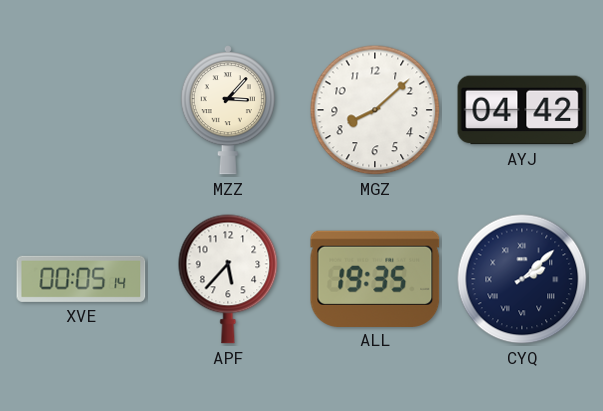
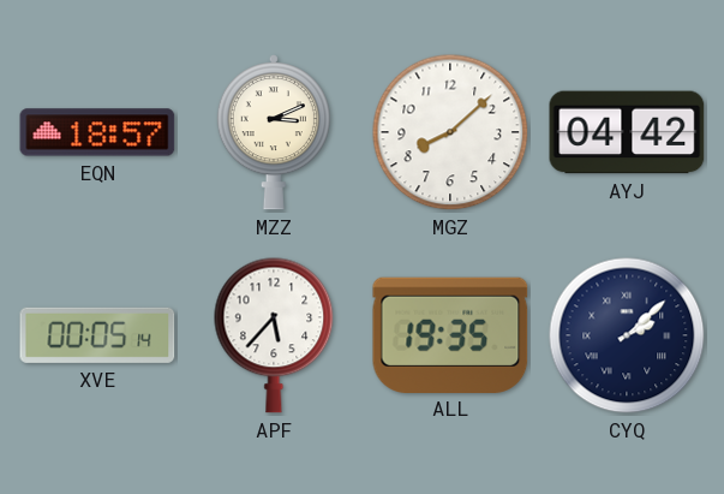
EQN: none -> 18:57 (97, 132)
MZZ: 3:07 -> 3:11 (274, 132)
